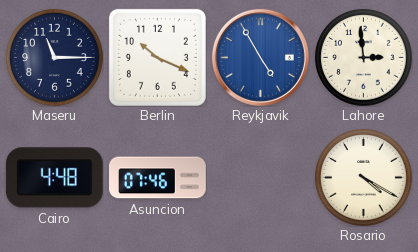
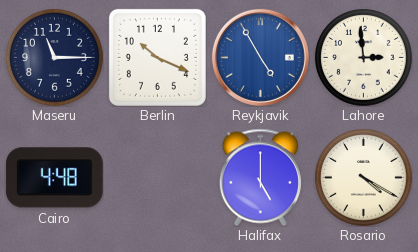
Asuncion: 07:46 -> none (158, 178)
Halifax: none -> 5:00 (260, 177)
